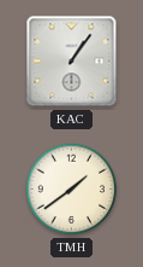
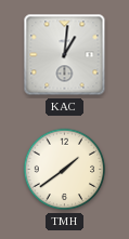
KAC: 1:06 -> 1:01 (65, 55)
